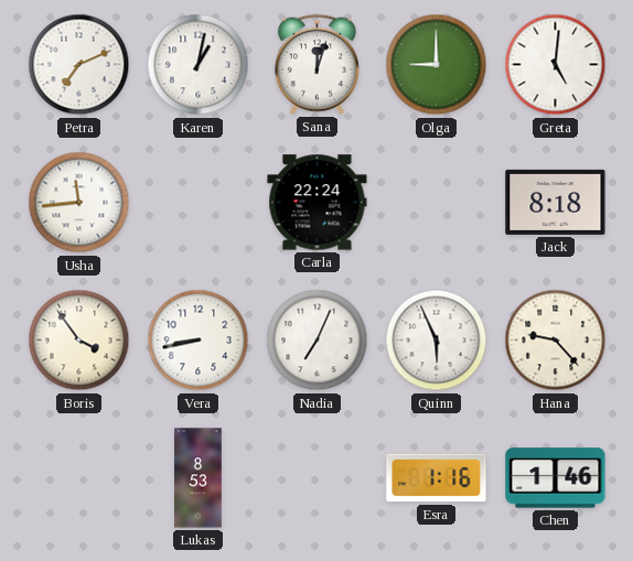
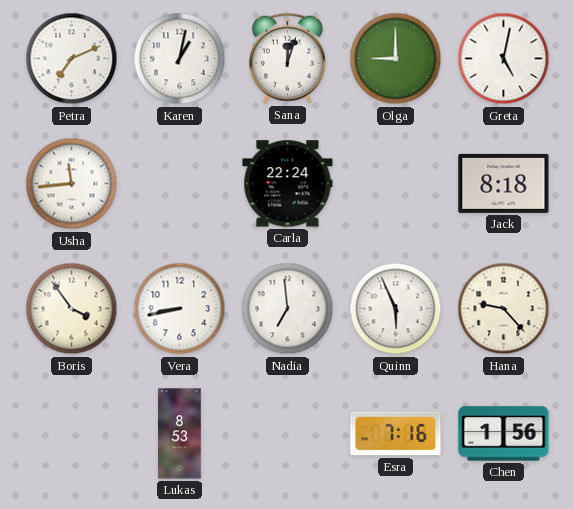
Greta: 5:01 -> 5:02 (504, 59)
Nadia: 7:04 -> 6:59 (288, 309)
Esra: 1:16 -> 7:16 (396, 434)
Chen: 1:46 -> 1:56 (504, 434)
